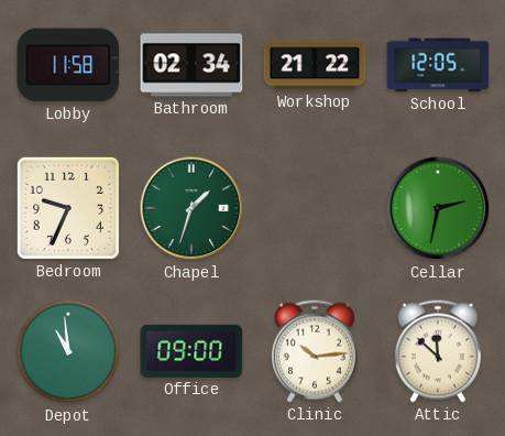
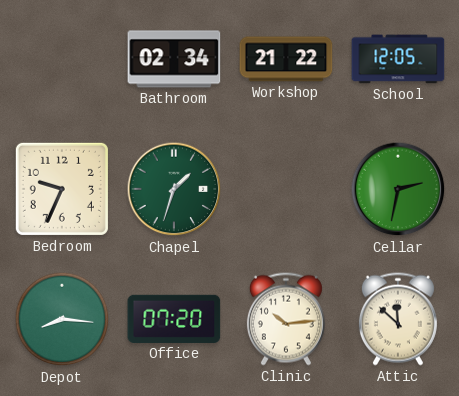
Lobby: 11:58 -> none (68, 65)
Depot: 10:59 -> 8:16 (62, 319)
Office: 09:00 -> 07:20 (174, 319)
